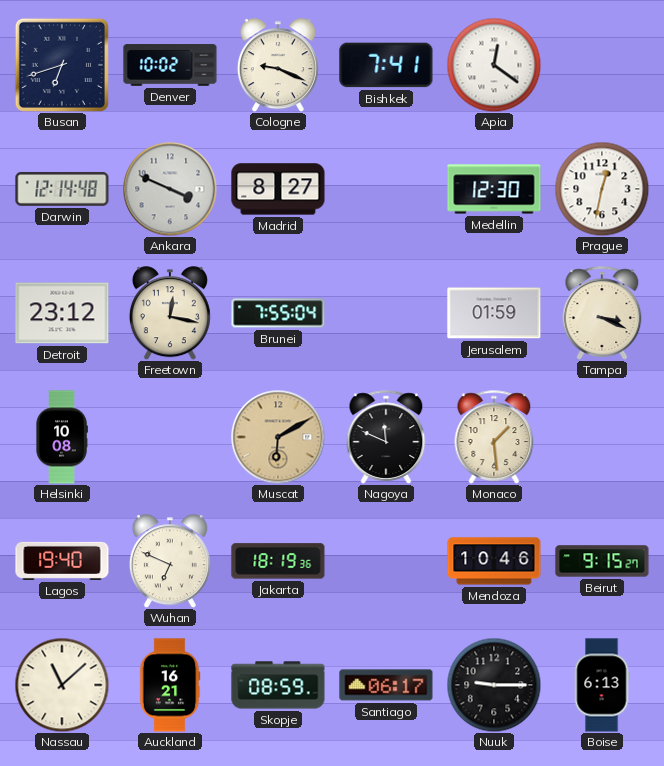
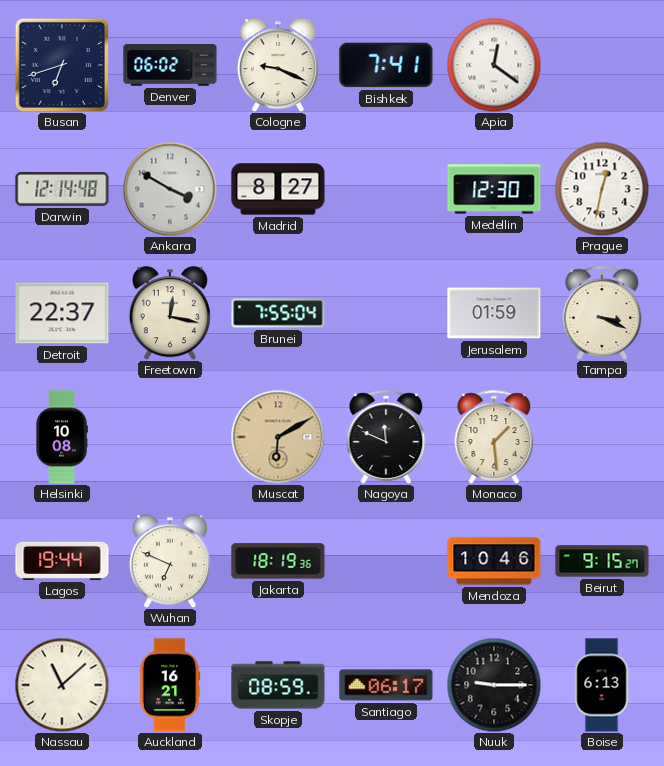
Denver: 10:02 -> 06:02 (170, 65)
Ankara: 3:49 -> 3:50 (170, 189)
Detroit: 23:12 -> 22:37 (62, 313)
Lagos: 19:40 -> 19:44 (62, 561)
